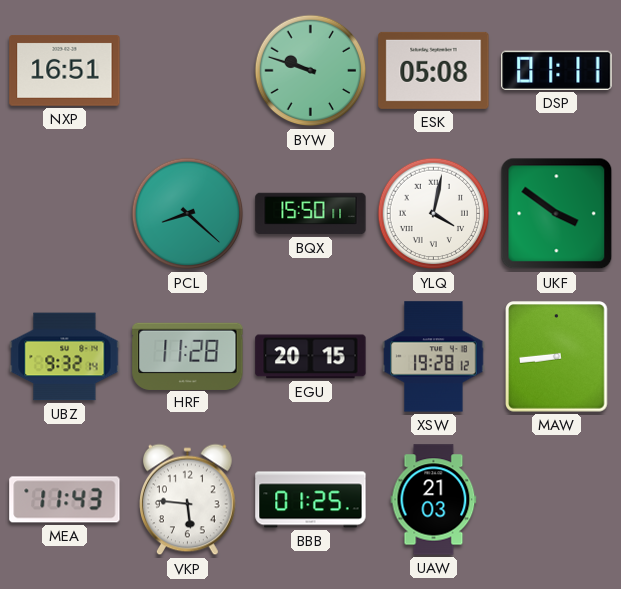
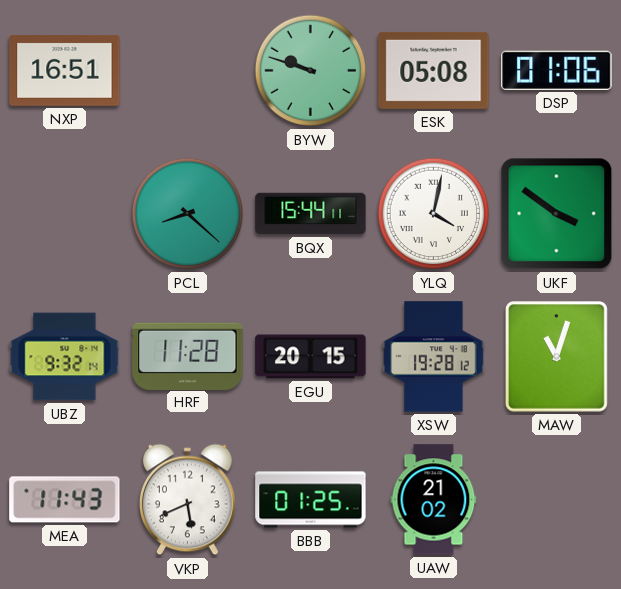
DSP: 01:11 -> 01:06 (557, 70)
BQX: 15:50 -> 15:44 (311, 214)
MAW: 8:44 -> 11:03 (557, 357)
VKP: 5:46 -> 5:41 (188, 500)
UAW: 21:03 -> 21:02 (434, 500)
